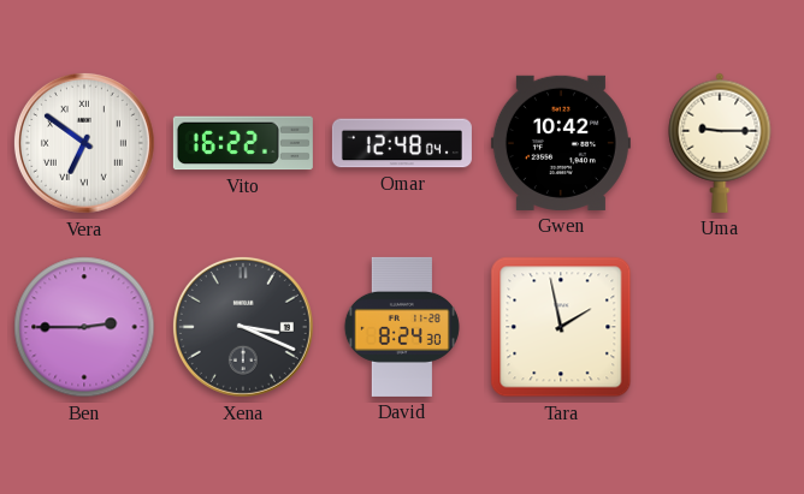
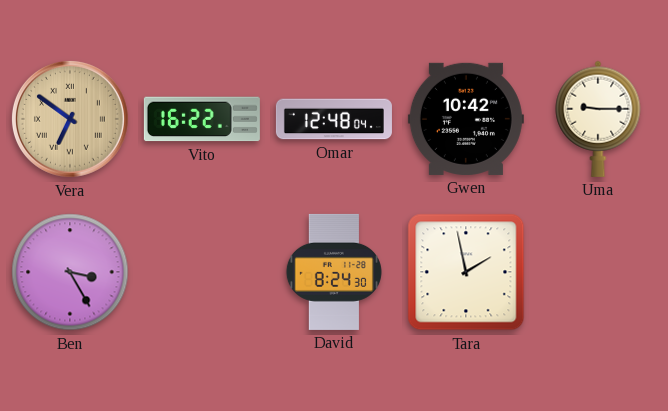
Vera dial: white -> champagne (70, 119)
Ben: 2:45 -> 3:25 (70, 272)
Xena: 3:19 -> none (243, 327)
